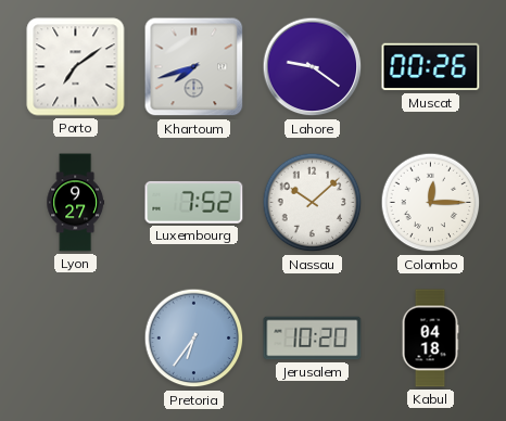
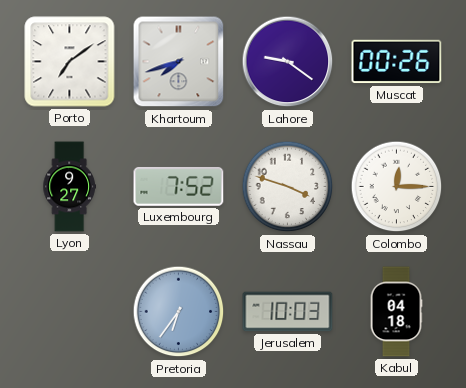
Nassau: 10:08 -> 3:48 (288, 187)
Jerusalem: 10:20 -> 10:03 (288, 312)
